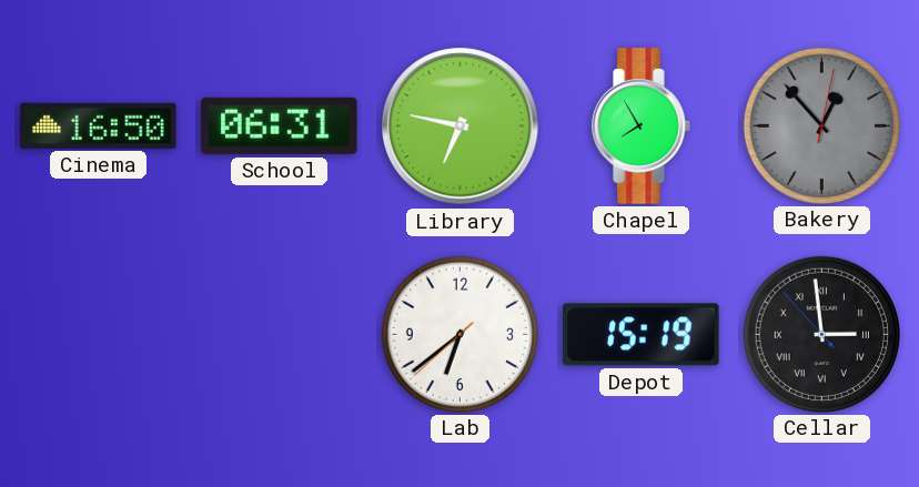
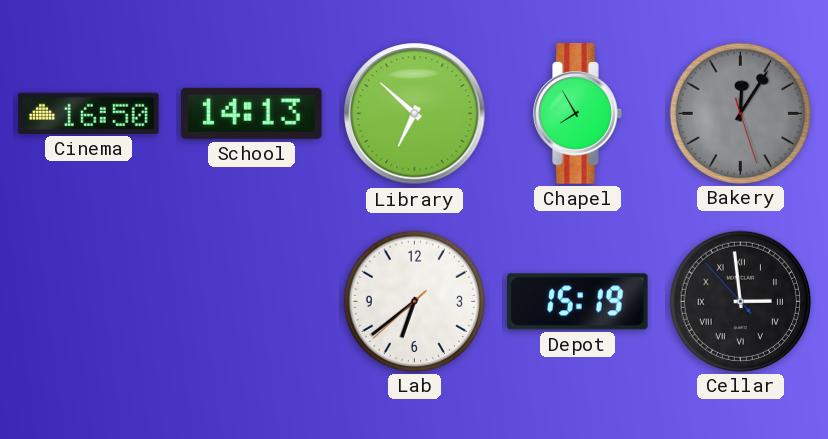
School: 06:31 -> 14:13 (252, 113)
Library: 6:47 -> 6:52 (415, 114)
Bakery: 12:53 -> 12:05 (740, 113)
